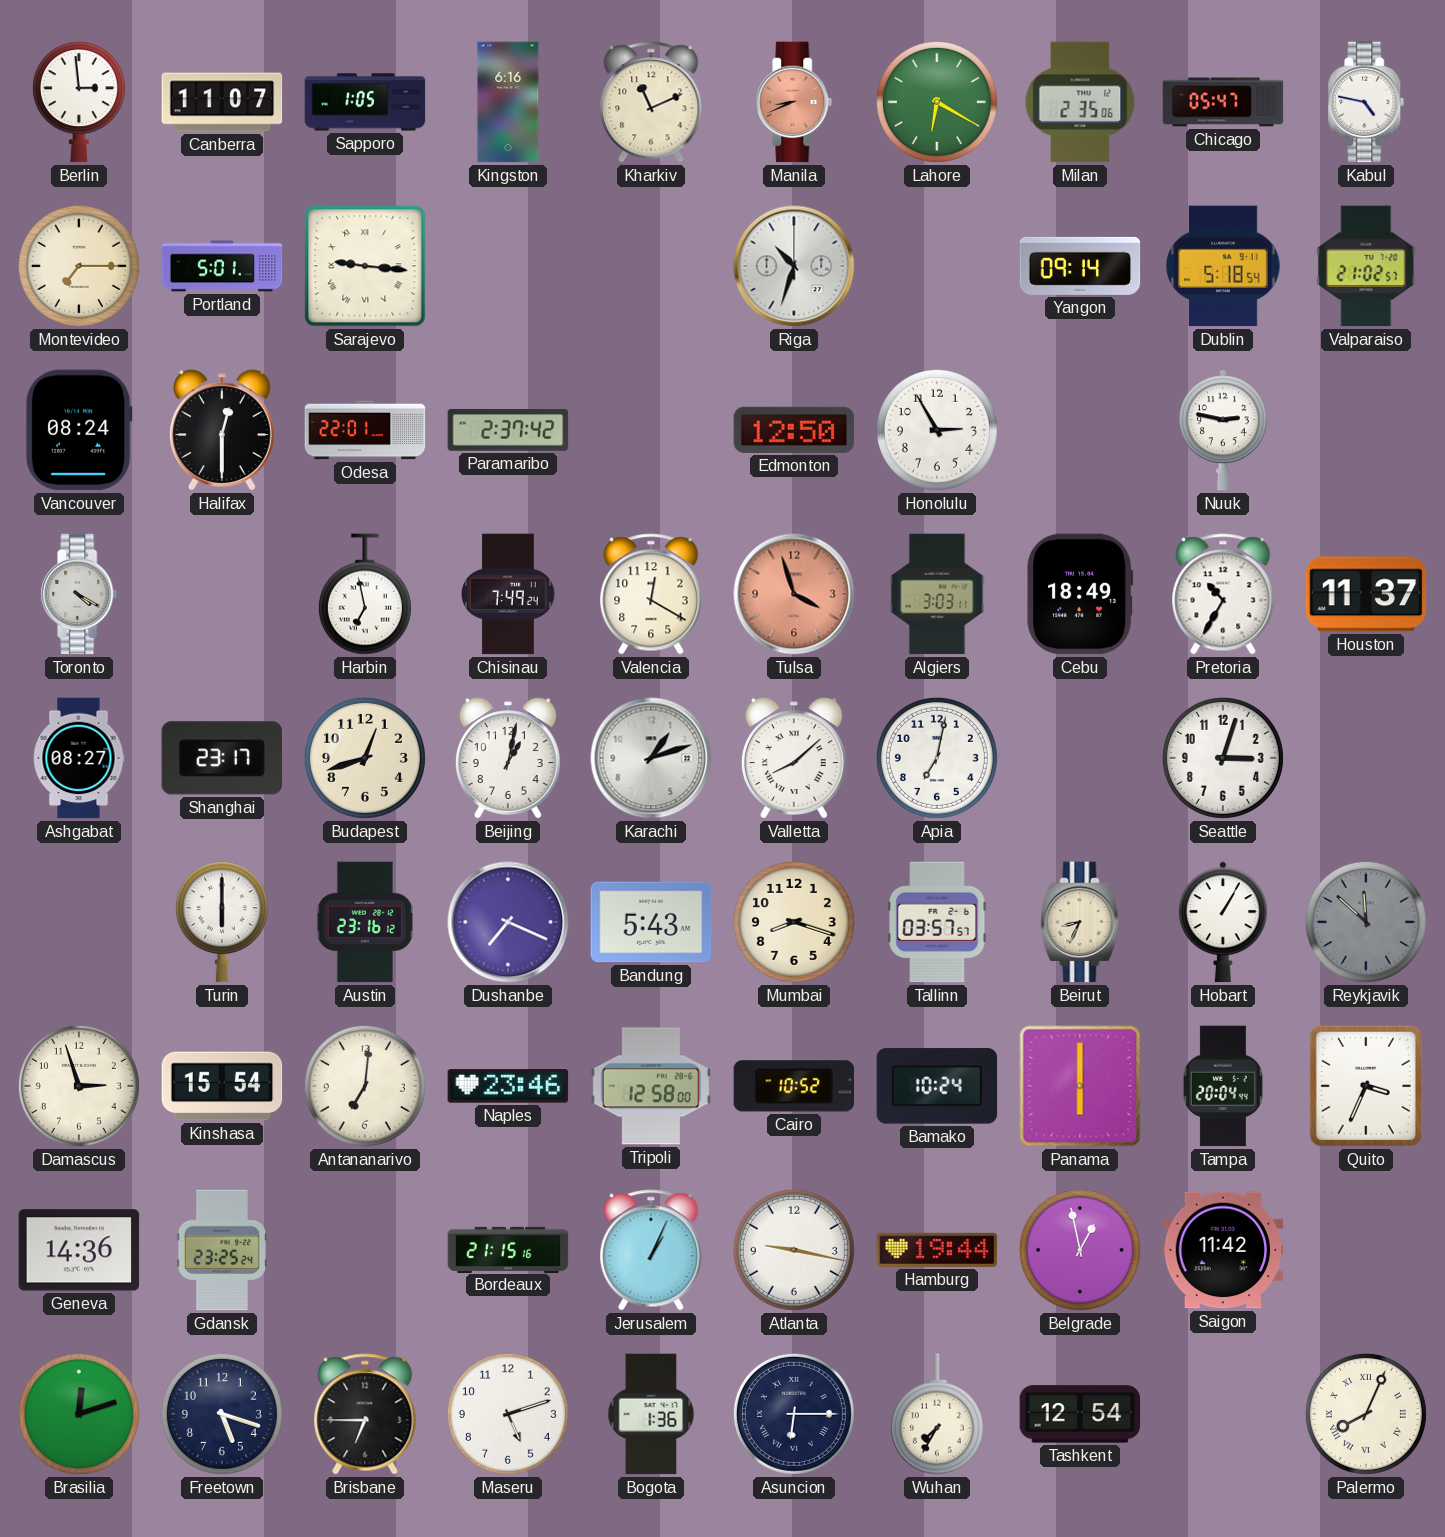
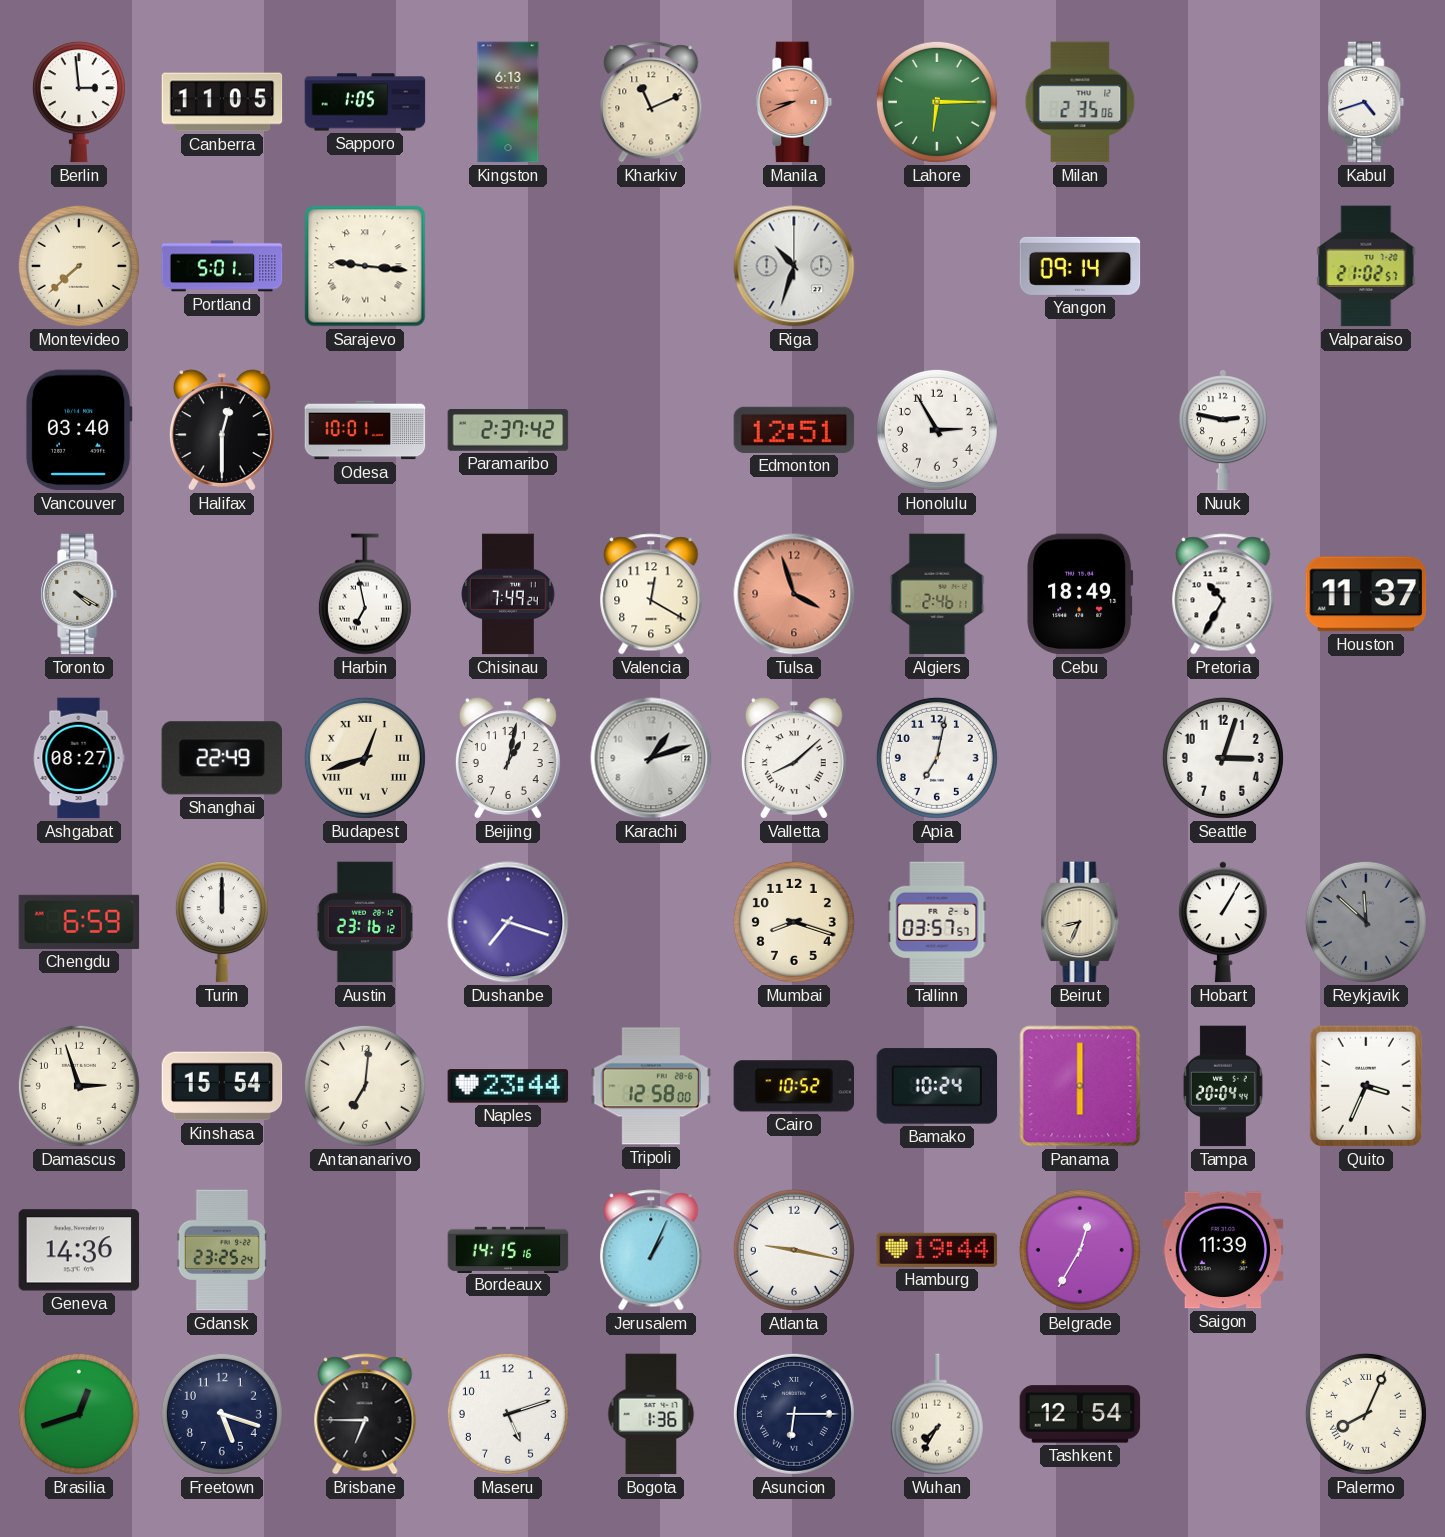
Canberra: 11:07 -> 11:05 (222, 102)
Kingston: 6:16 -> 6:13 (508, 102)
Lahore: 6:20 -> 6:15 (937, 102)
Chicago: 05:47 -> none (1223, 102)
Kabul: 4:47 -> 4:42 (1366, 102)
Montevideo: 7:15 -> 7:38 (79, 266)
Dublin: 5:18 -> none (1223, 266)
Vancouver: 08:24 -> 03:40 (79, 430)
Odesa: 22:01 -> 10:01 (365, 430)
Edmonton: 12:50 -> 12:51 (794, 430)
Algiers: 3:03 -> 2:46 (937, 594)
Shanghai: 23:17 -> 22:49 (221, 758)
Budapest numerals: Arabic -> Roman (365, 758)
Chengdu: none -> 6:59 (79, 922)
Turin: 6:00 -> 12:00 (222, 922)
Dushanbe: 7:19 -> 7:18 (508, 922)
Bandung: 5:43 -> none (651, 922)
Naples: 23:46 -> 23:44 (508, 1086)
Bordeaux: 21:15 -> 14:15 (508, 1249)
Belgrade: 12:58 -> 12:35 (1080, 1250)
Saigon: 11:42 -> 11:39 (1223, 1250)
Brasilia: 12:12 -> 12:42 (79, 1414)
